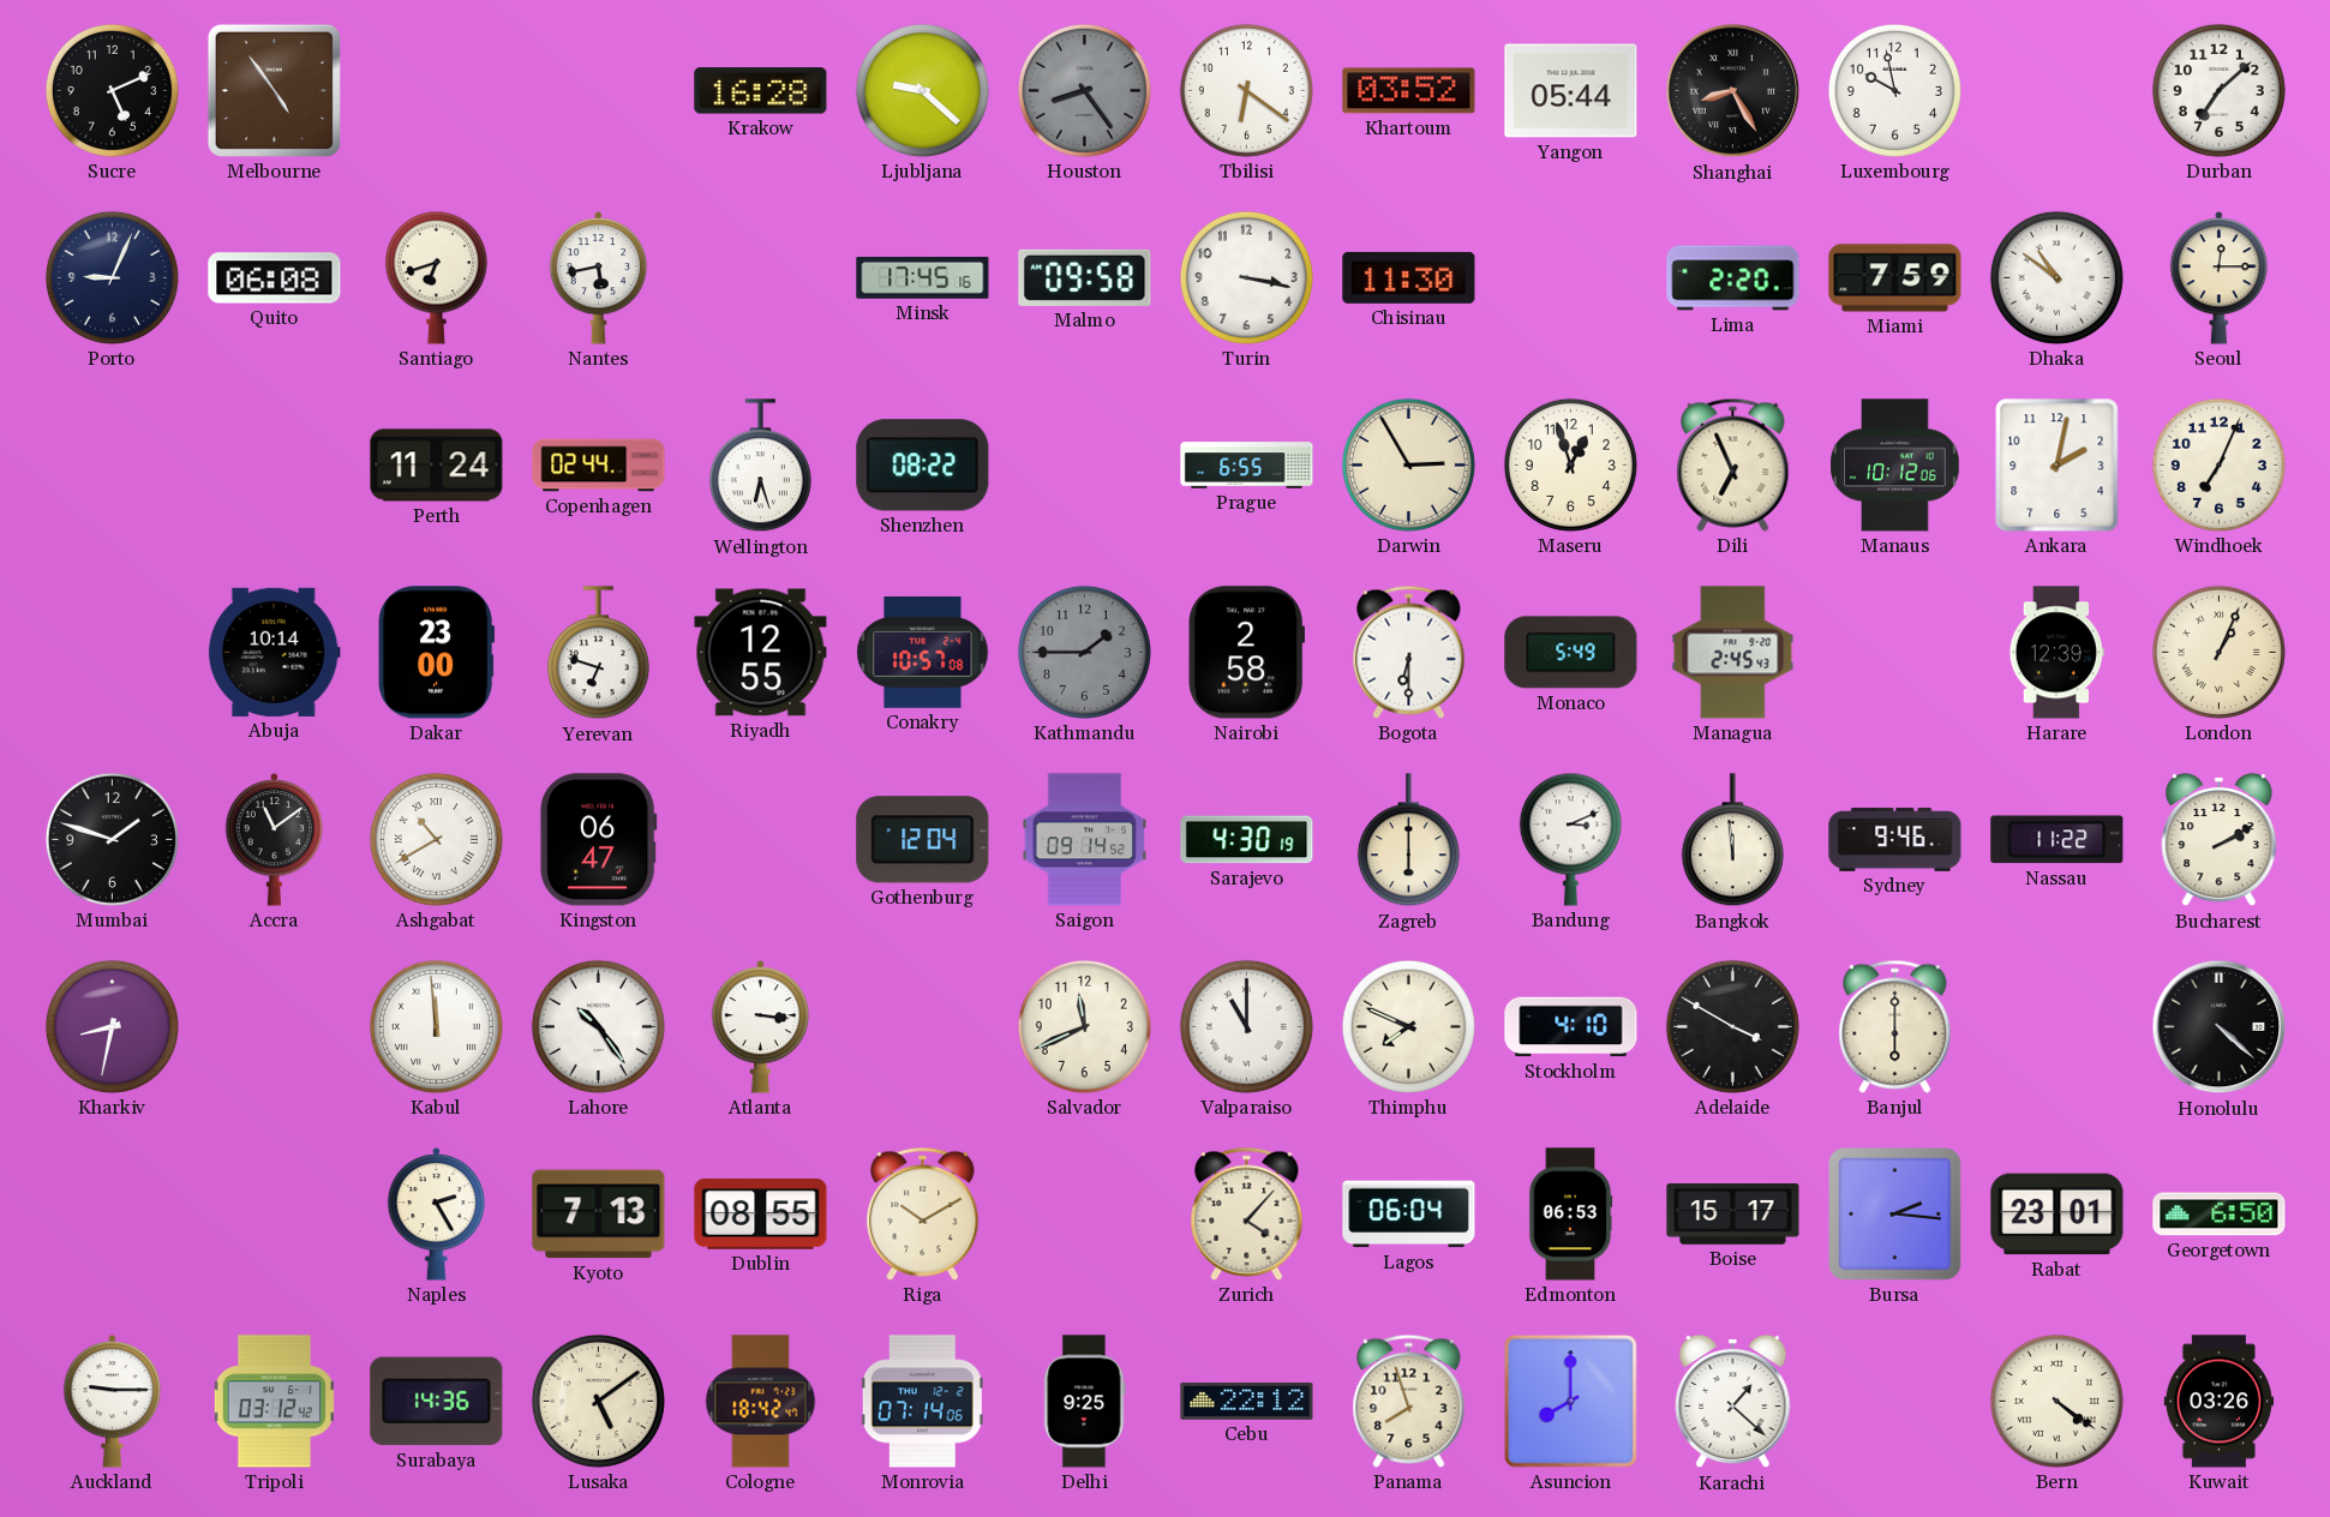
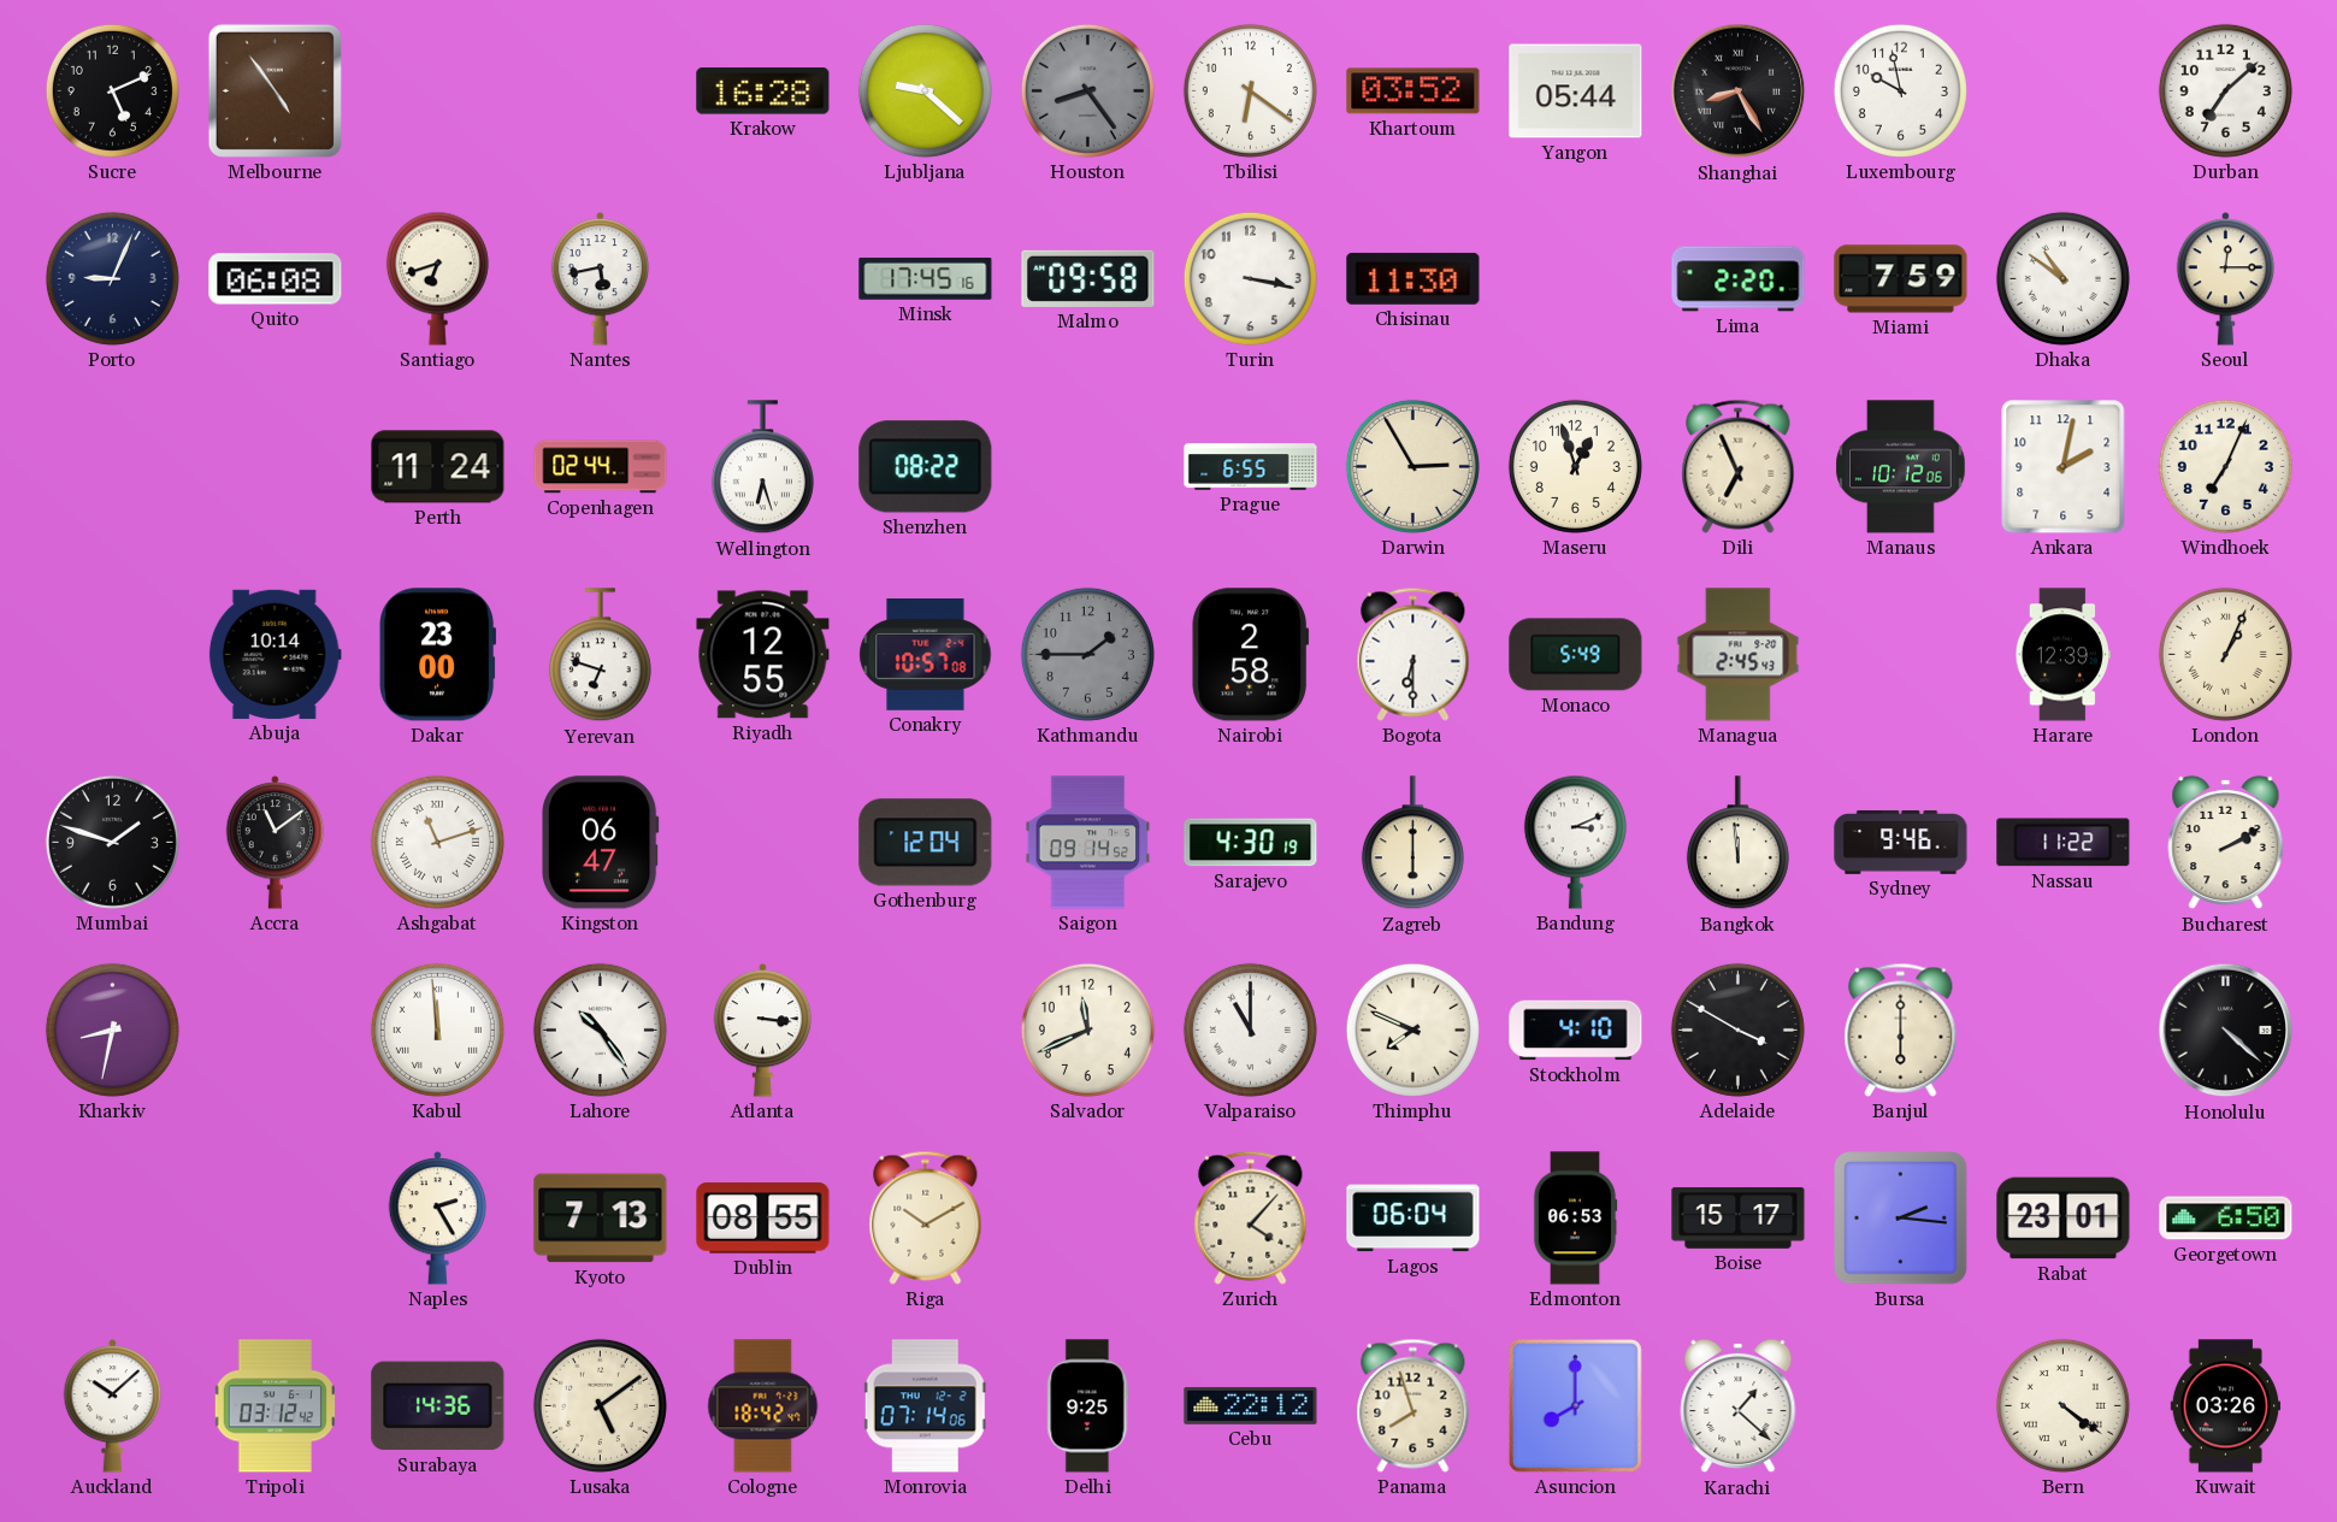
Ashgabat: 10:40 -> 11:12 (437, 842)
Auckland: 9:15 -> 10:08 (113, 1406)
